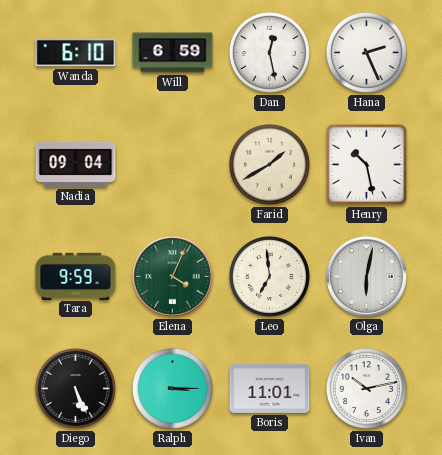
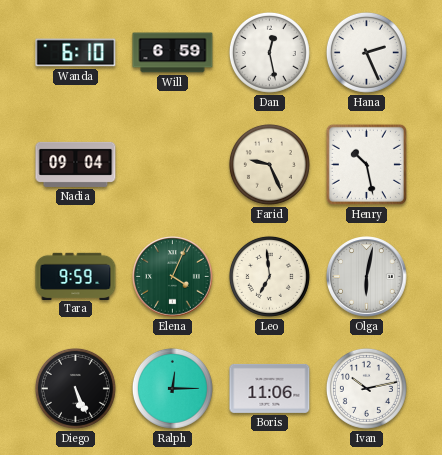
Farid: 1:40 -> 9:26 (269, 164)
Ralph: 3:15 -> 12:15 (172, 388)
Boris: 11:01 -> 11:06 (270, 388)
